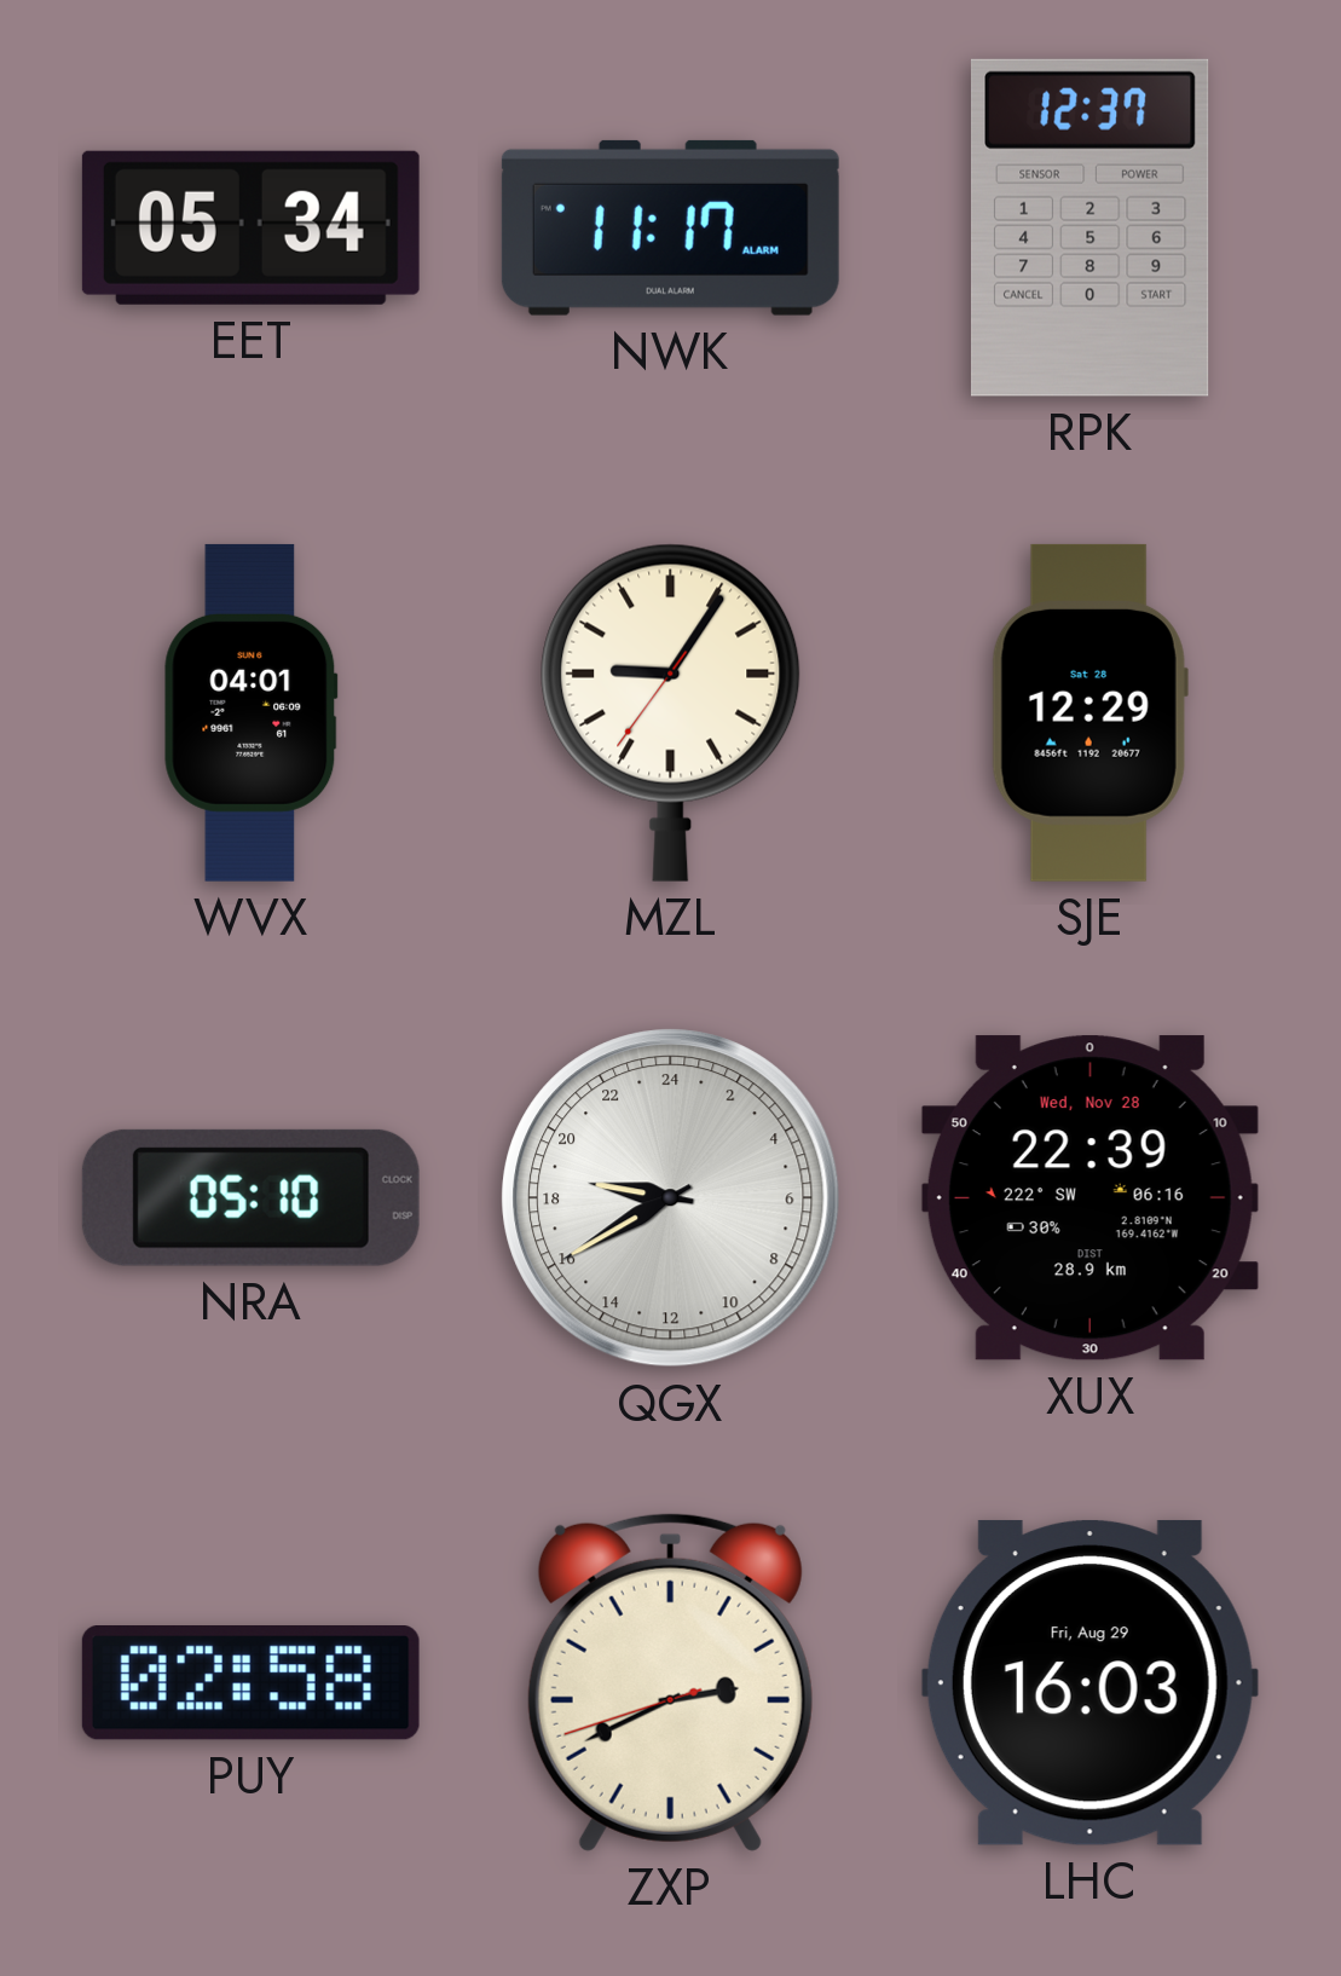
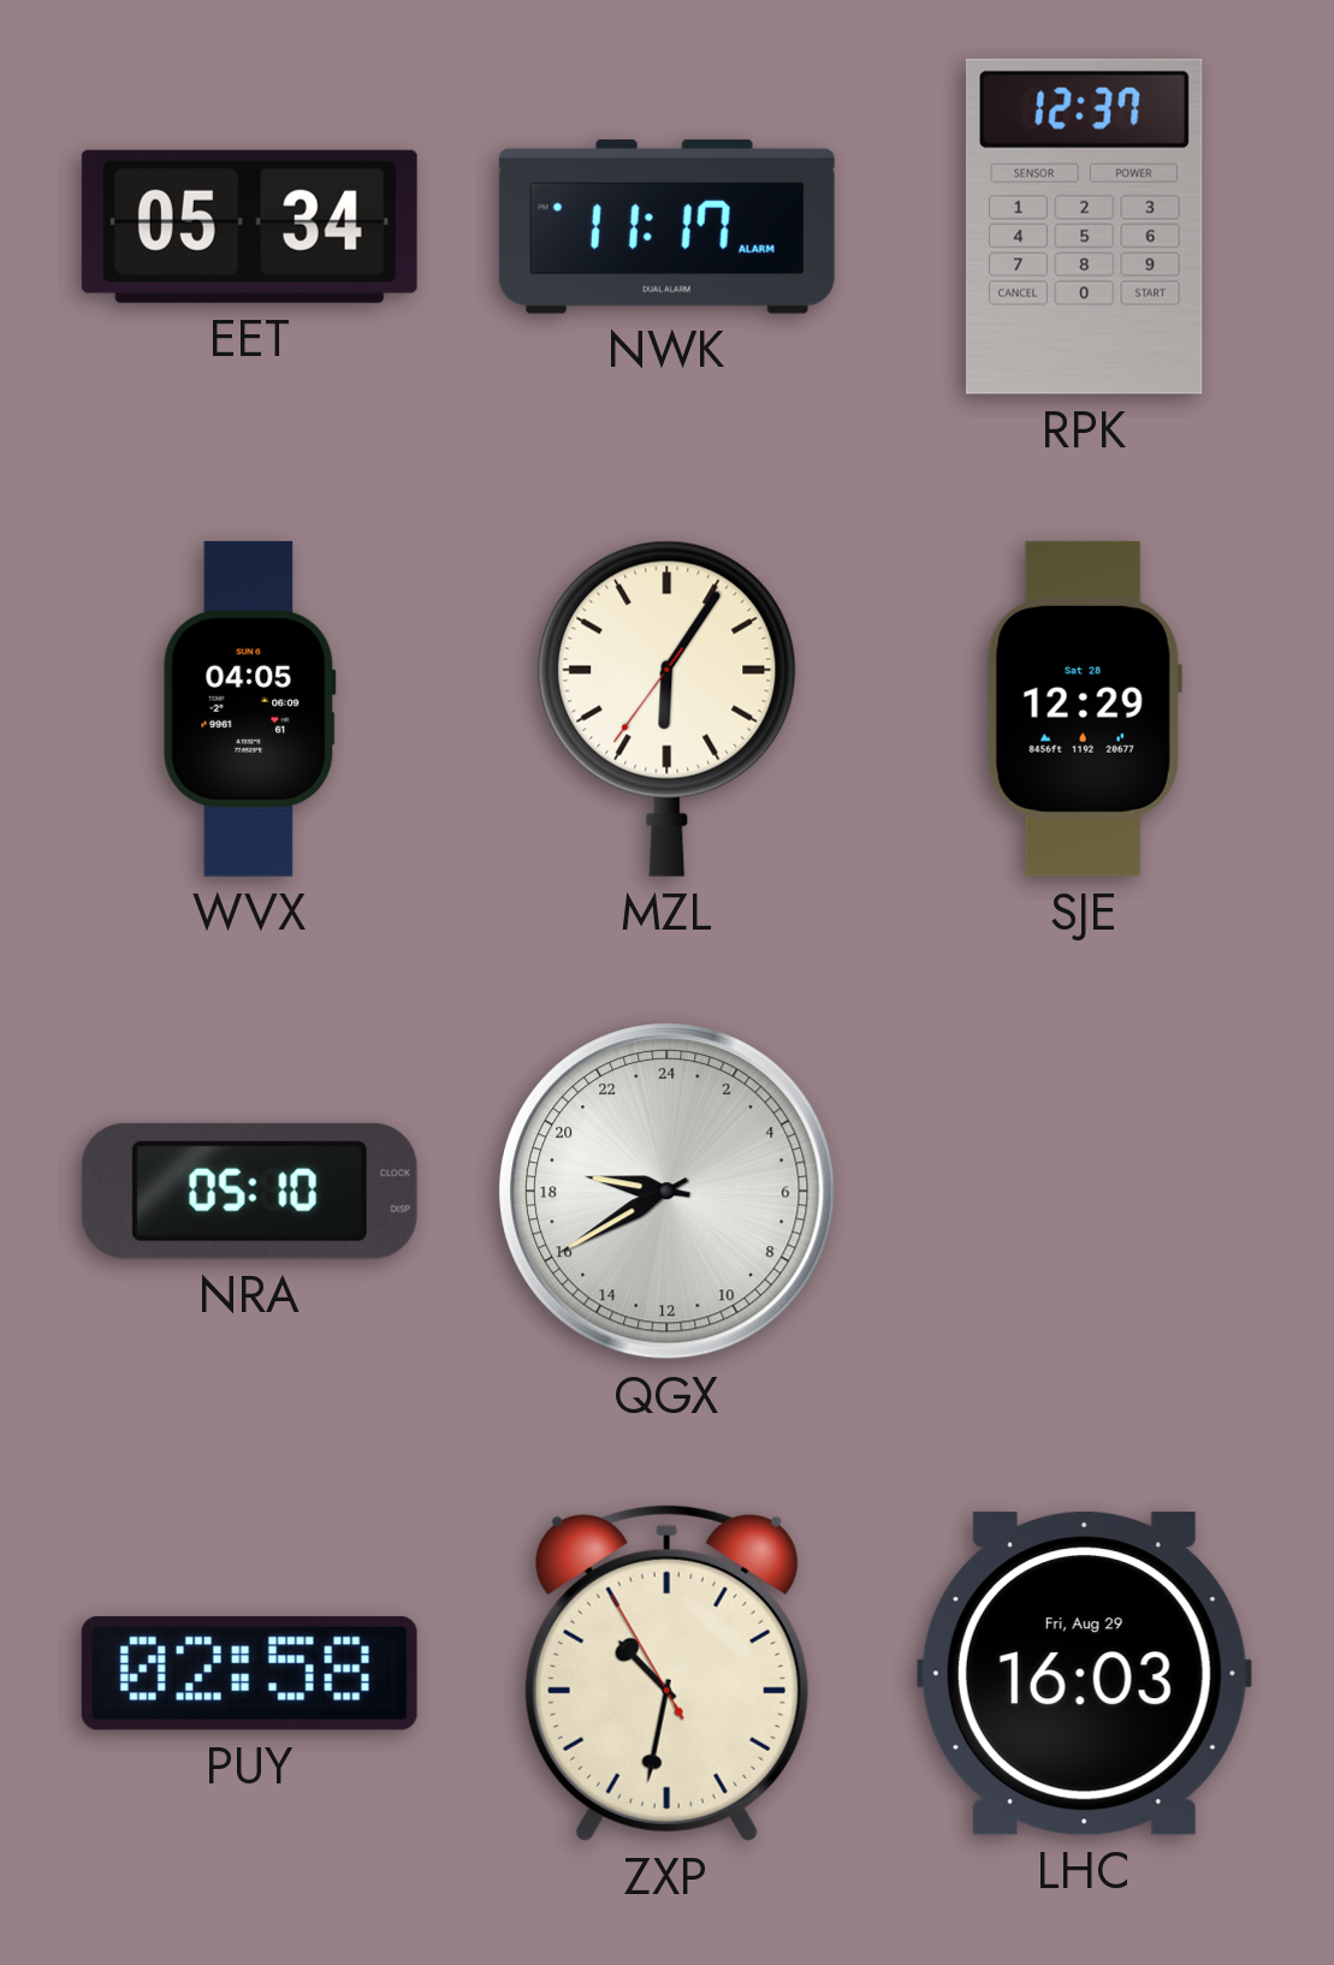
WVX: 04:01 -> 04:05 (250, 708)
MZL: 9:05 -> 6:05 (668, 708)
XUX: 22:39 -> none (1089, 1198)
ZXP: 2:40 -> 10:31 (666, 1673)
